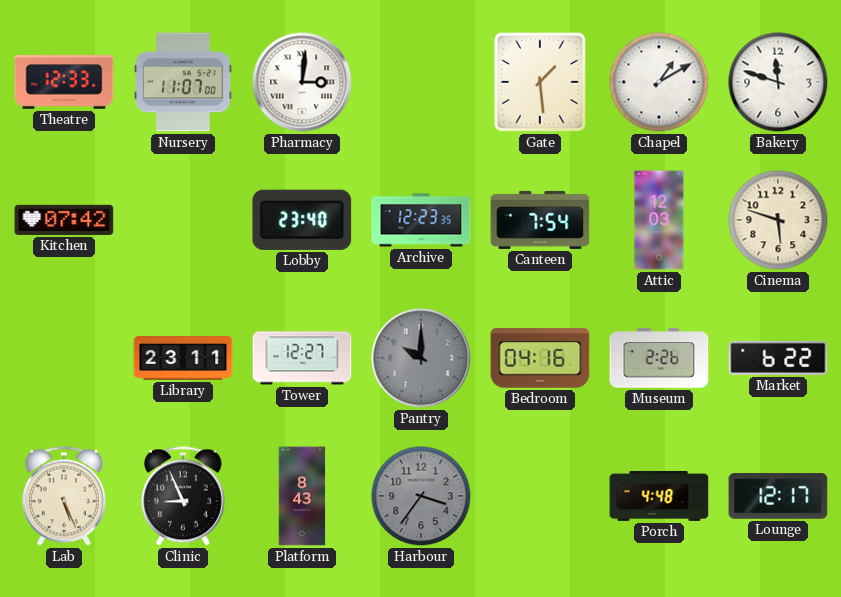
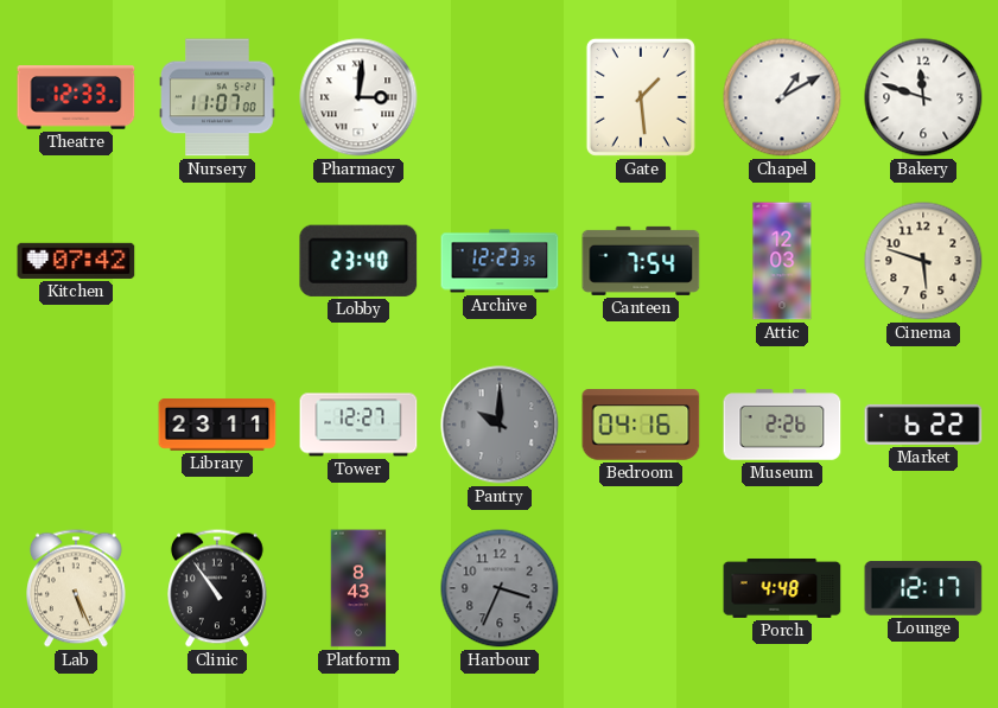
Clinic: 8:56 -> 10:54 (218, 588)
Harbour: 3:36 -> 3:34 (500, 588)
